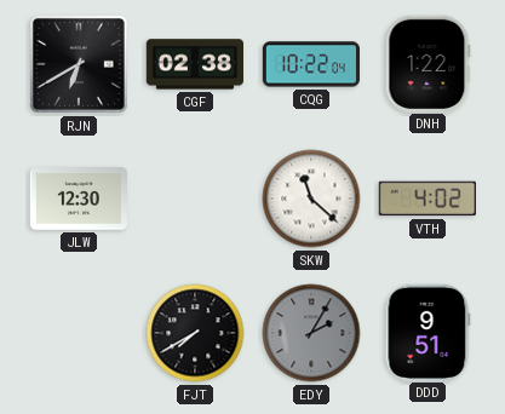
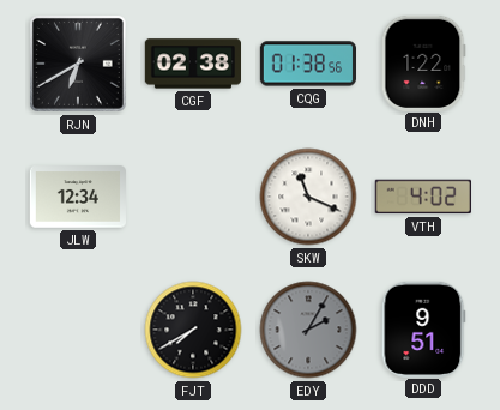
CQG: 10:22 -> 01:38 (307, 64)
JLW: 12:30 -> 12:34 (77, 197)
SKW: 11:22 -> 11:19 (308, 197)
